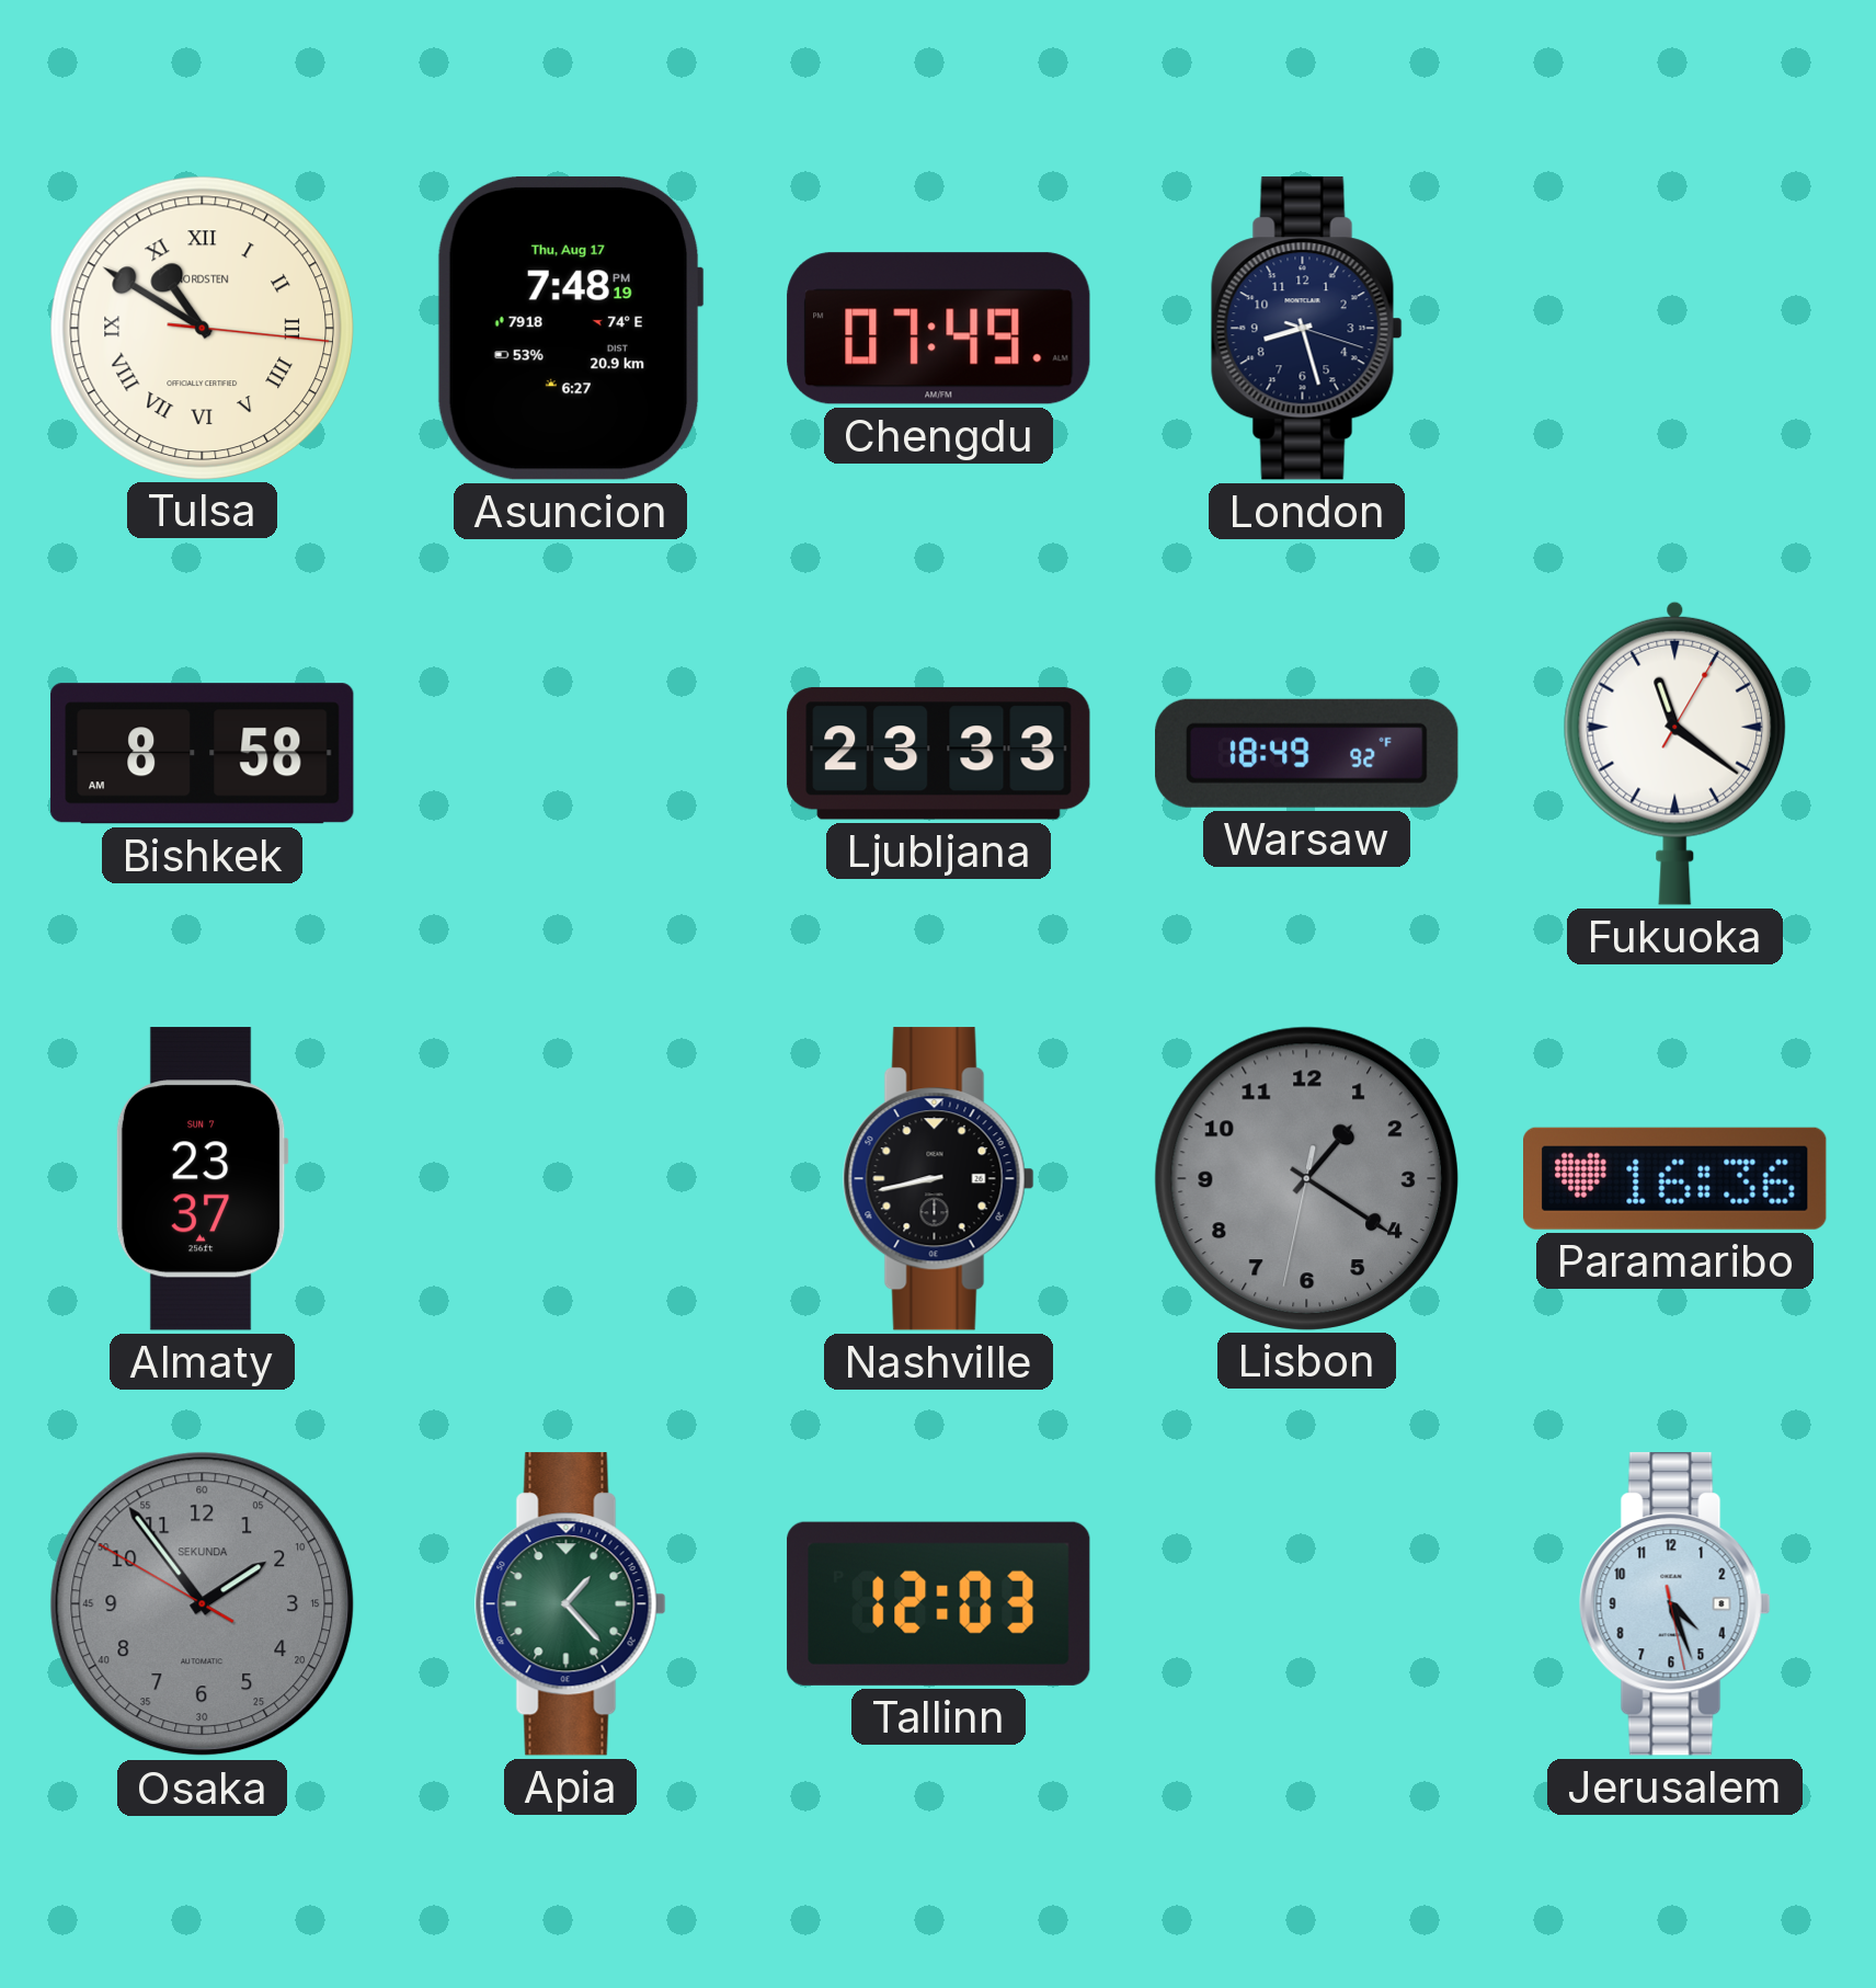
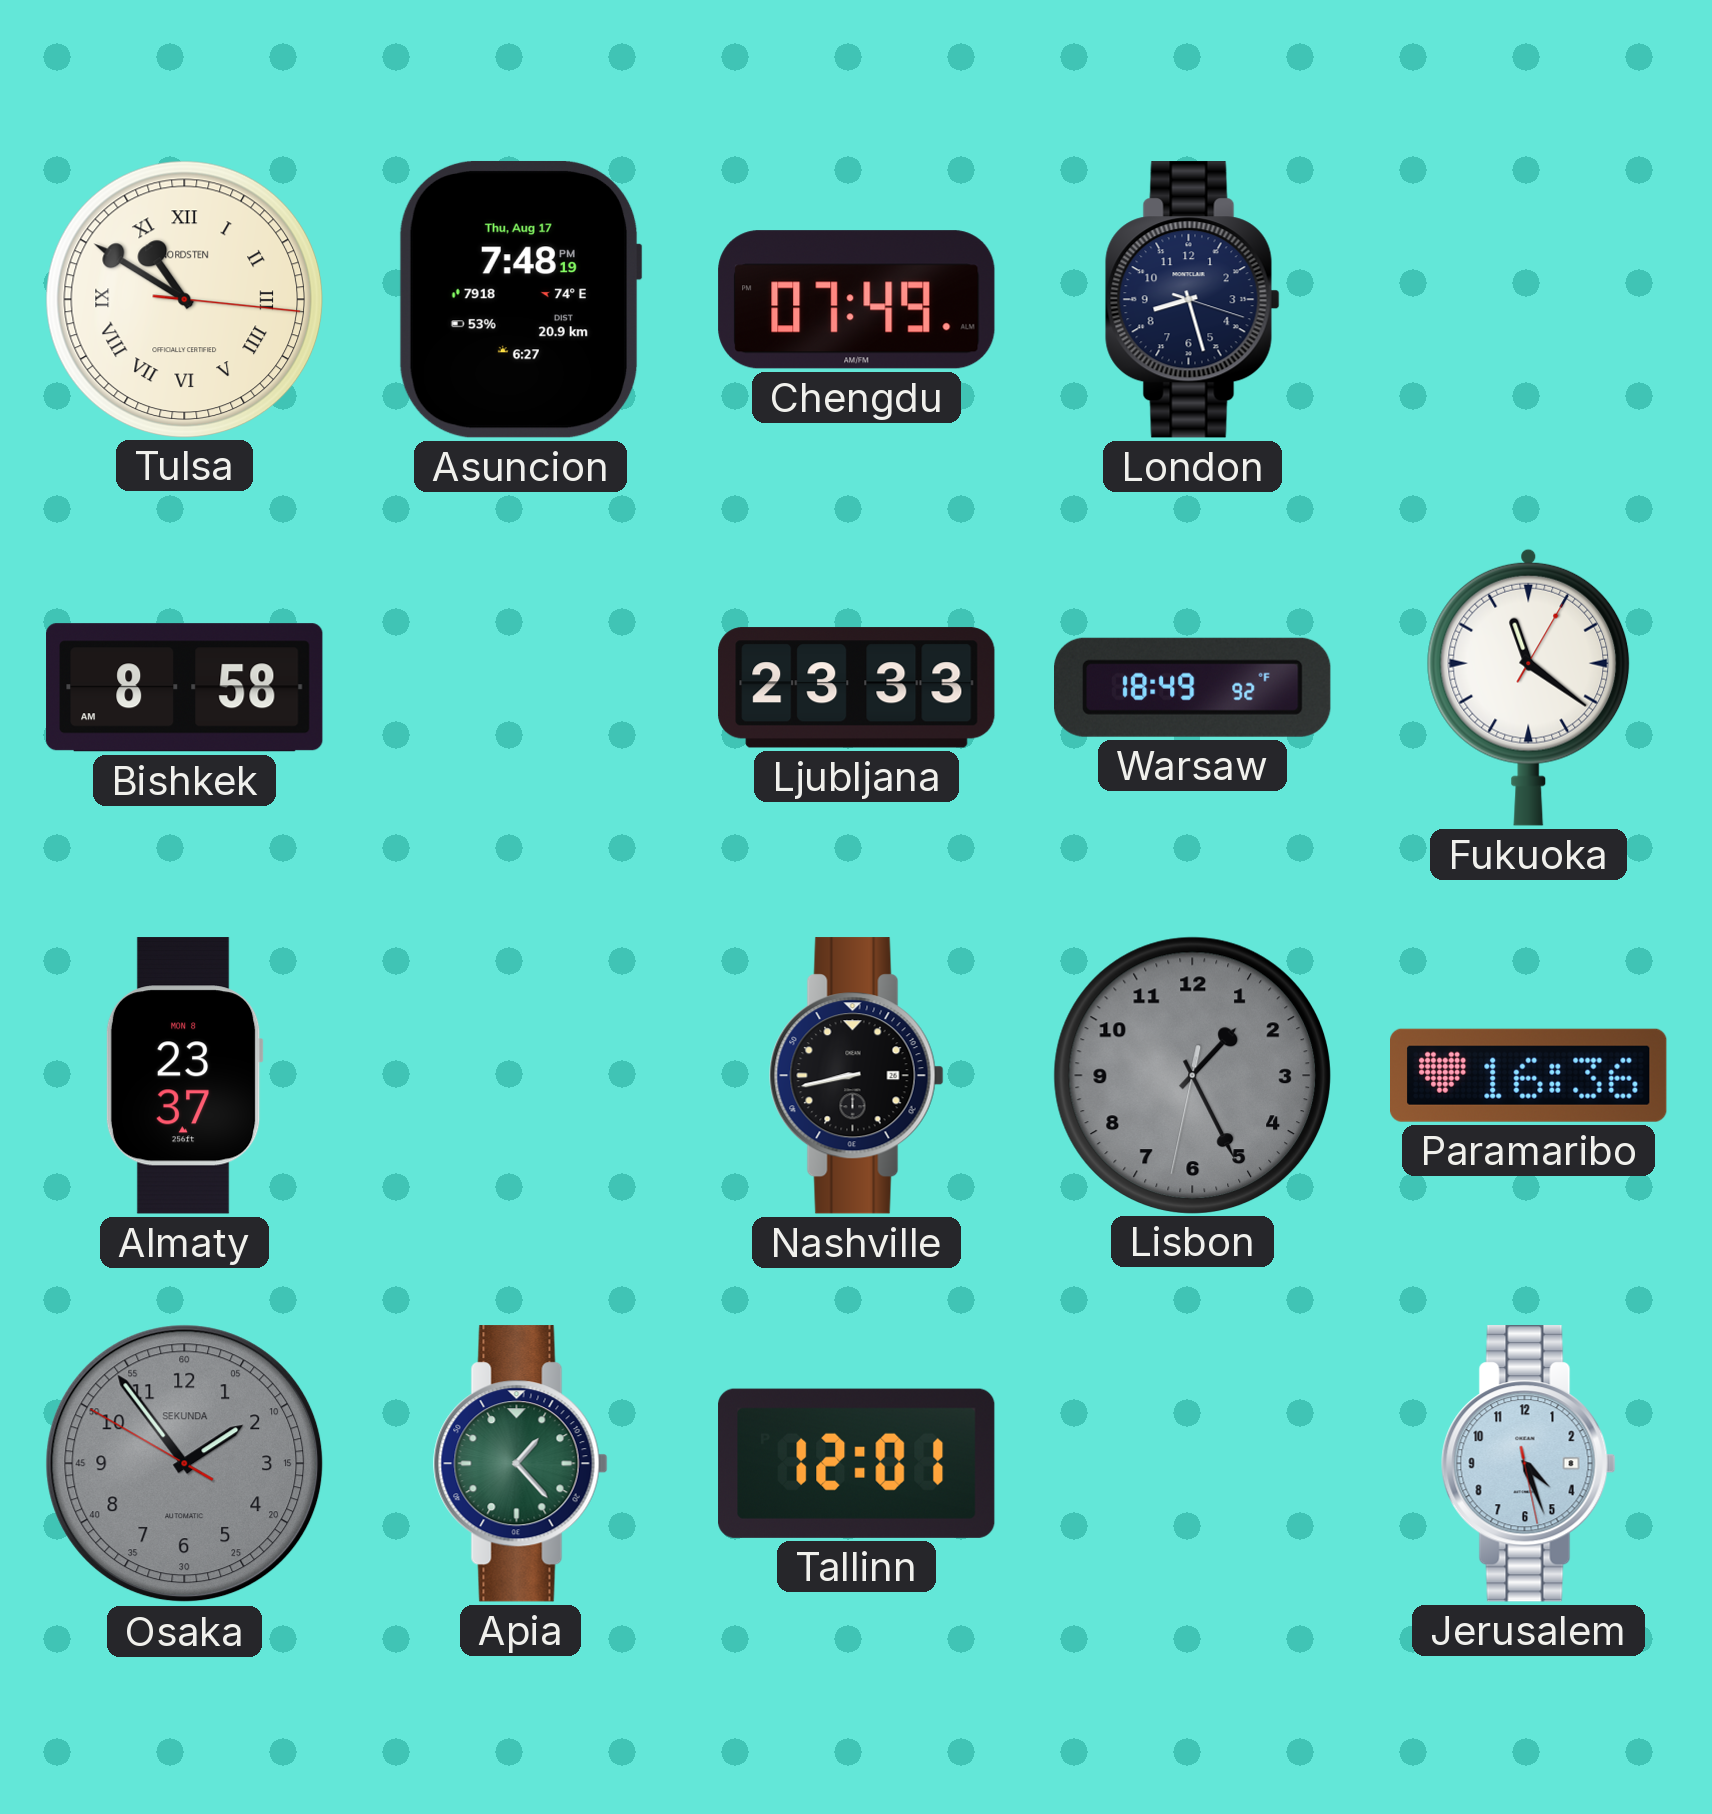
Almaty date: SUN 7 -> MON 8 (184, 1076)
Lisbon: 1:20 -> 1:25 (1192, 1075)
Tallinn: 12:03 -> 12:01 (857, 1463)
